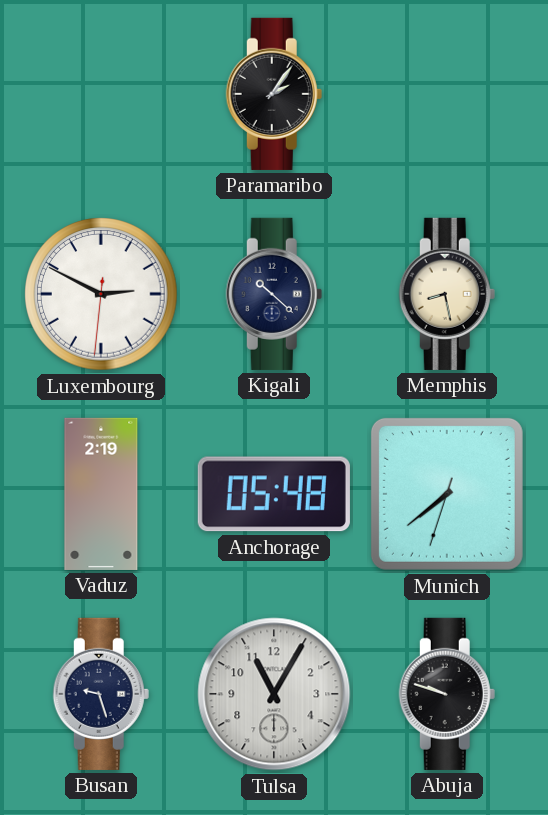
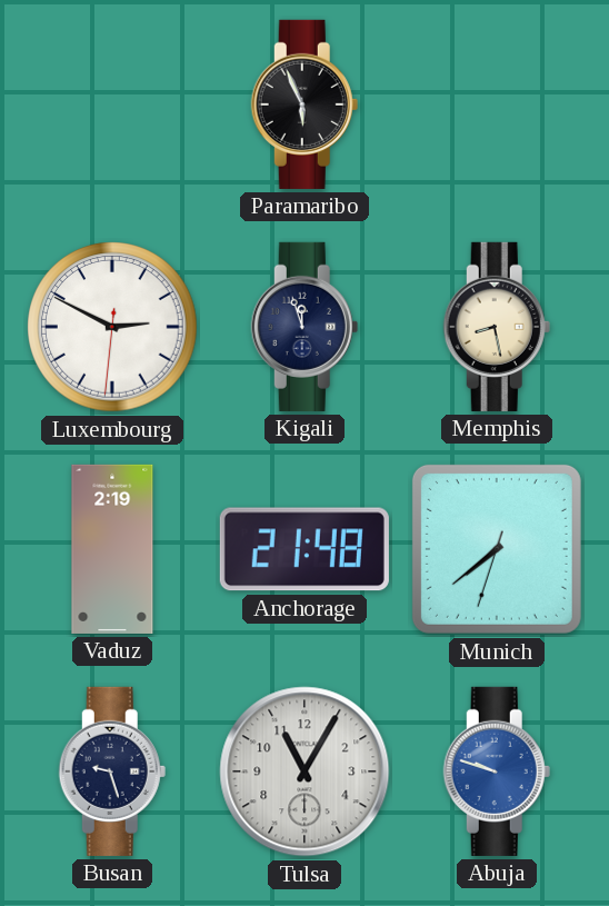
Paramaribo: 2:06 -> 5:56 (304, 104)
Kigali: 10:22 -> 11:57 (304, 327)
Anchorage: 05:48 -> 21:48 (304, 549)
Abuja dial: black -> blue (497, 771)
